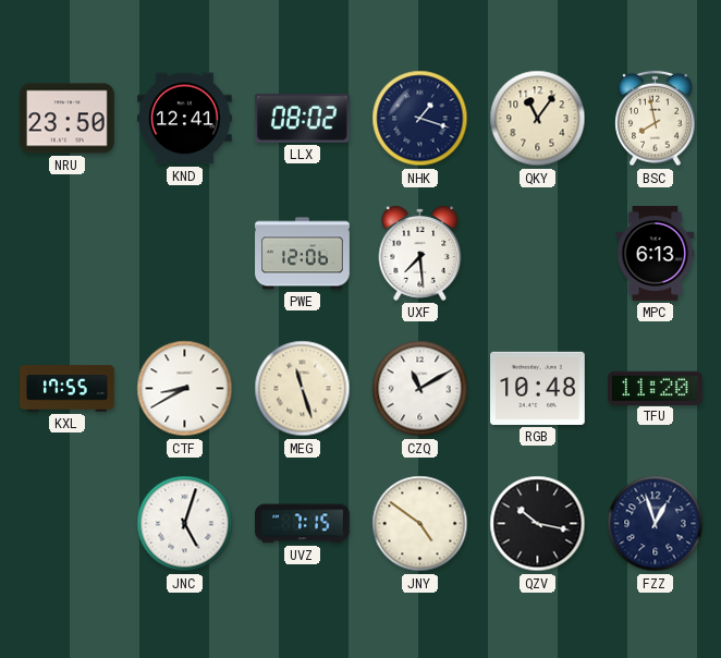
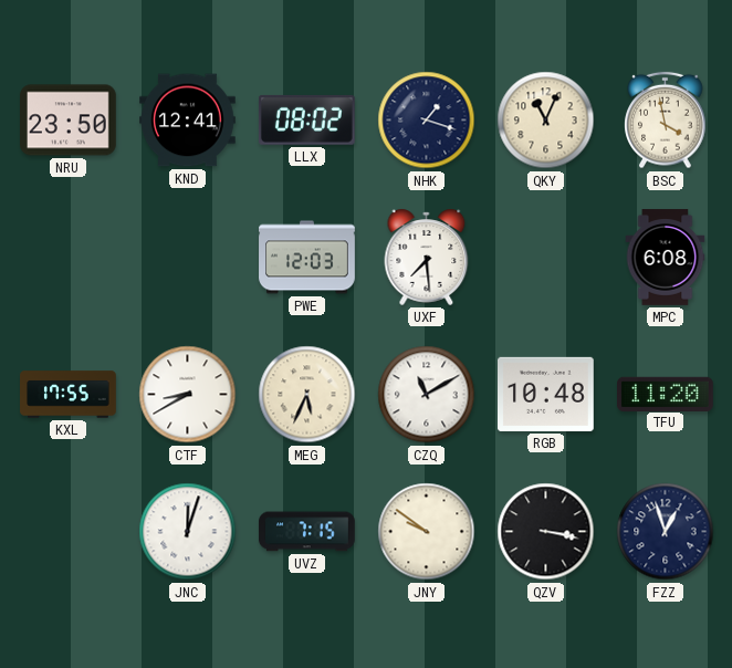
QKY: 11:06 -> 11:04 (546, 121)
BSC: 7:58 -> 3:58 (666, 121)
PWE: 12:06 -> 12:03 (307, 258)
MPC: 6:13 -> 6:08 (666, 258)
MEG: 11:27 -> 5:34 (307, 395)
JNC: 5:03 -> 12:03 (188, 532)
JNY: 4:51 -> 9:51 (427, 532)
QZV: 10:17 -> 3:17 (546, 532)
